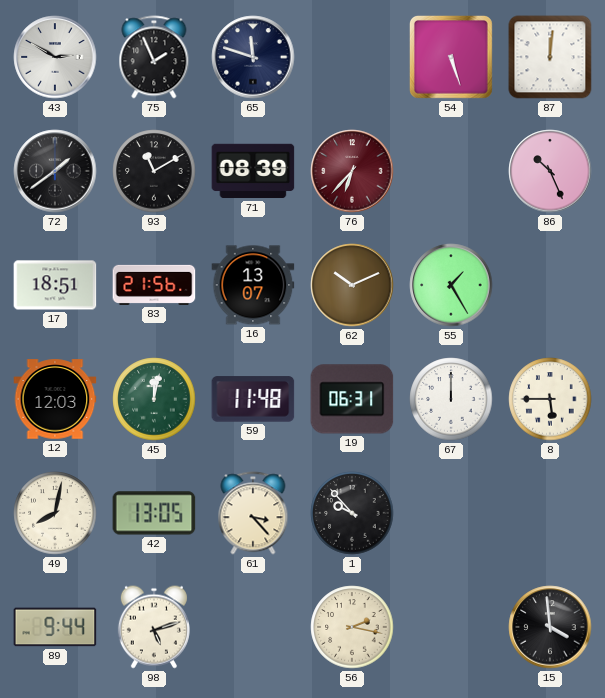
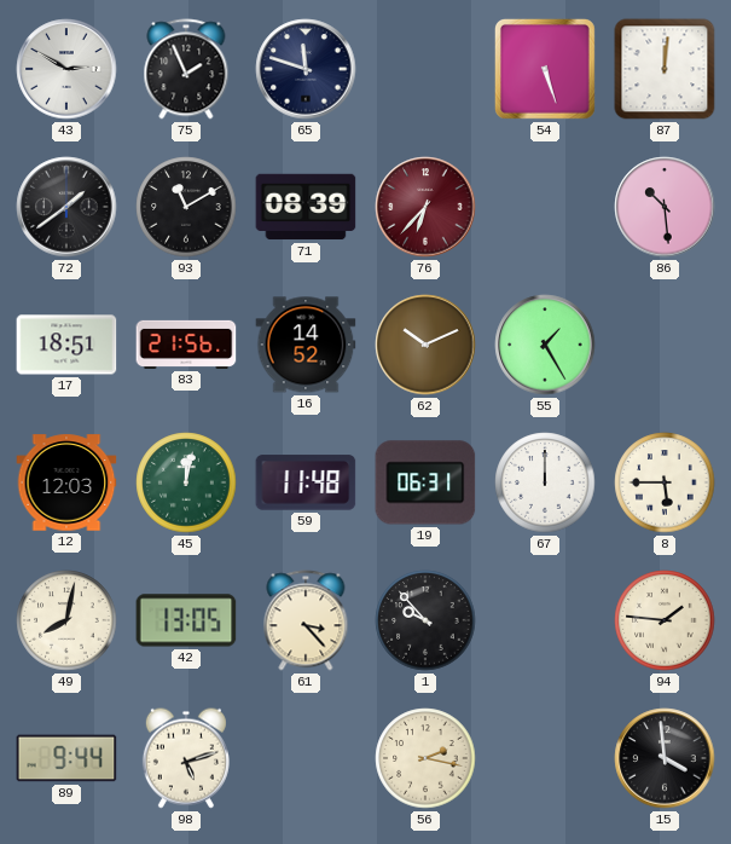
86: 10:26 -> 10:29 (665, 207)
16: 13:07 -> 14:52 (306, 345)
94: none -> 1:46 (665, 620)
